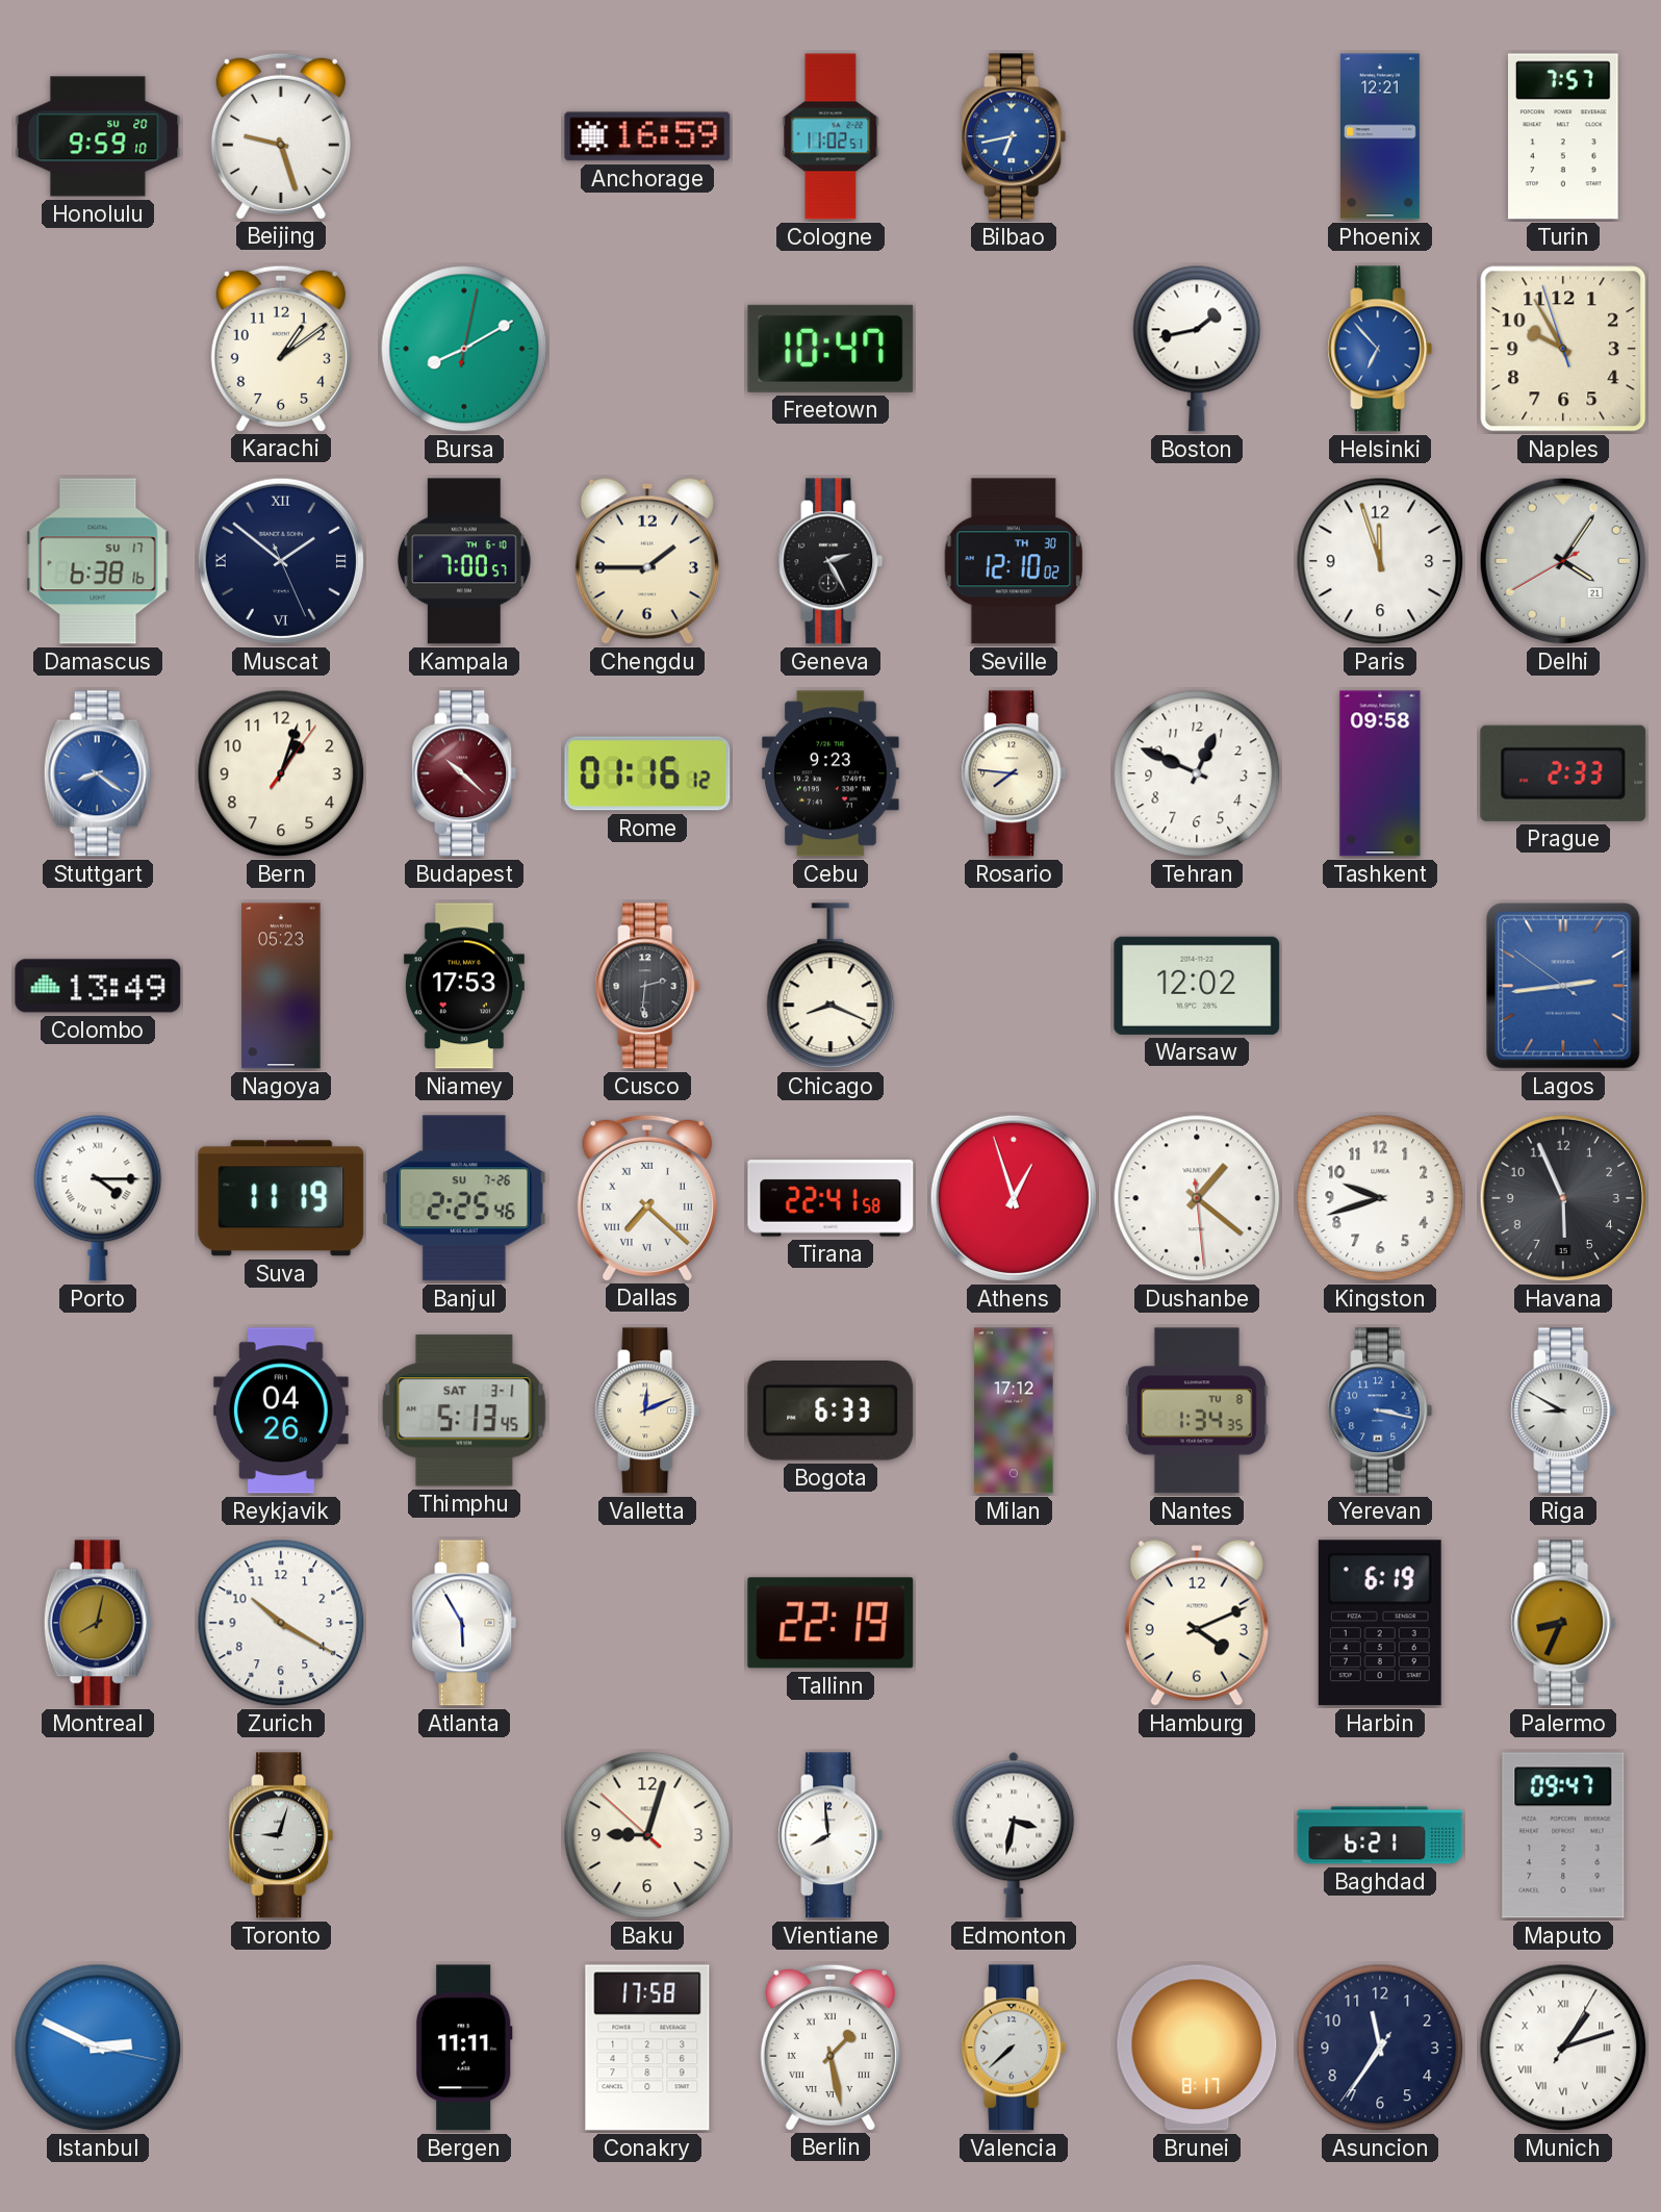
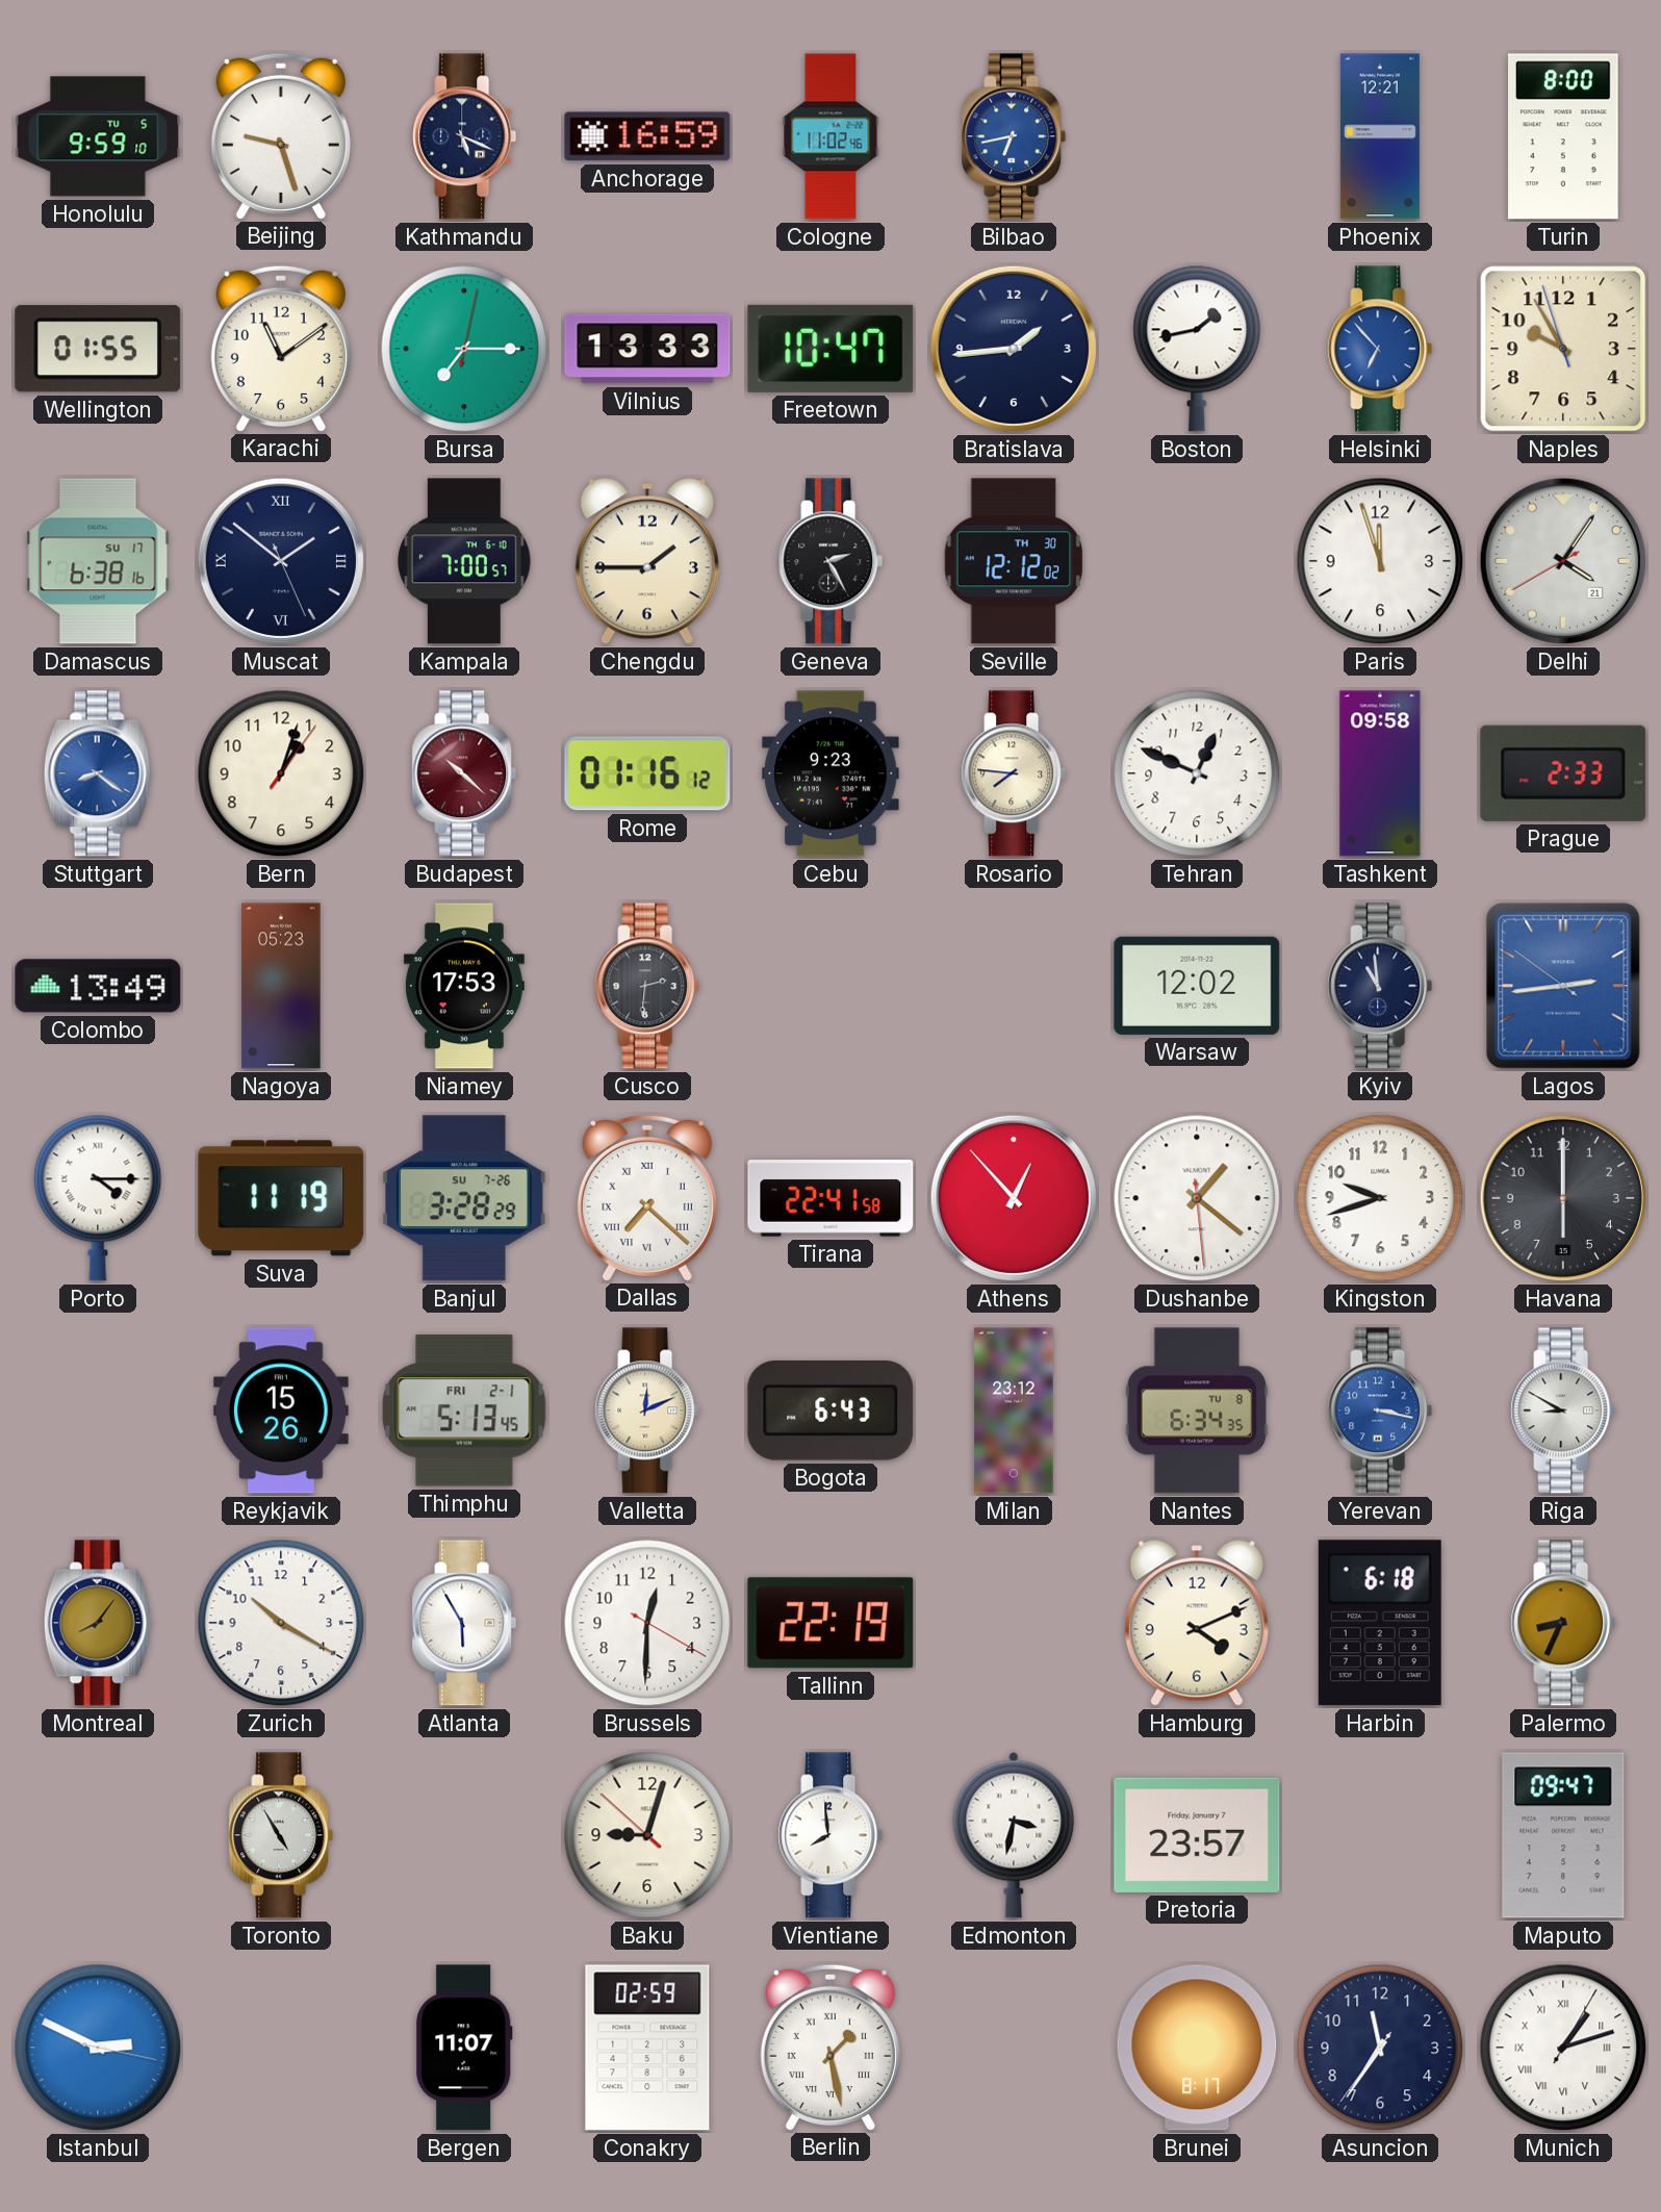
Honolulu date: SU 20 -> TU 5 (98, 136)
Kathmandu: none -> 5:19 (464, 136)
Cologne: 11:02:51 -> 11:02:46 (830, 136)
Turin: 7:57 -> 8:00 (1564, 136)
Wellington: none -> 01:55 (98, 349)
Karachi: 1:09 -> 11:09 (281, 348)
Bursa: 8:10 -> 7:15 (464, 349)
Vilnius: none -> 13:33 (647, 349)
Bratislava: none -> 1:44 (1014, 349)
Seville: 12:10 -> 12:12 (1013, 561)
Chicago: 8:19 -> none (830, 987)
Kyiv: none -> 10:59 (1380, 986)
Banjul: 2:25 -> 3:28 (465, 1198)
Athens: 12:57 -> 12:53 (1014, 1198)
Havana: 5:56 -> 6:00 (1563, 1198)
Reykjavik: 04:26 -> 15:26 (281, 1410)
Thimphu date: SAT 3-1 -> FRI 2-1 (464, 1410)
Bogota: 6:33 -> 6:43 (830, 1412)
Milan: 17:12 -> 23:12 (1014, 1410)
Nantes: 1:34 -> 6:34 (1197, 1410)
Montreal: 8:02 -> 8:06 (98, 1623)
Brussels: none -> 12:30 (647, 1623)
Harbin: 6:19 -> 6:18 (1380, 1623)
Toronto: 9:03 -> 4:55 (281, 1835)
Pretoria: none -> 23:57 (1197, 1835)
Baghdad: 6:21 -> none (1380, 1835)
Bergen: 11:11 -> 11:07 (465, 2048)
Conakry: 17:58 -> 02:59 (647, 2048)
Valencia: 7:38 -> none (1014, 2048)
